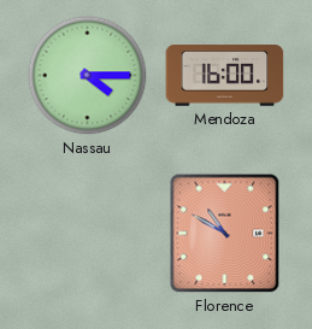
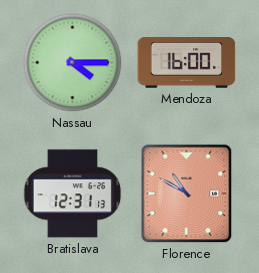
Bratislava: none -> 12:31 (73, 194)
